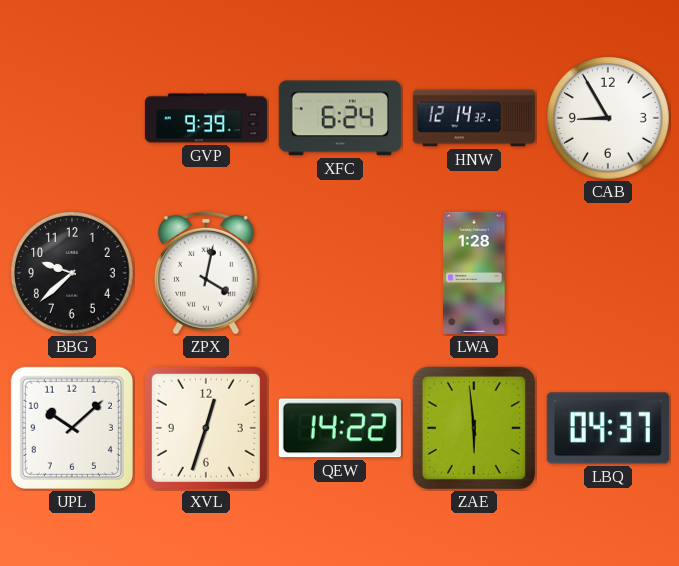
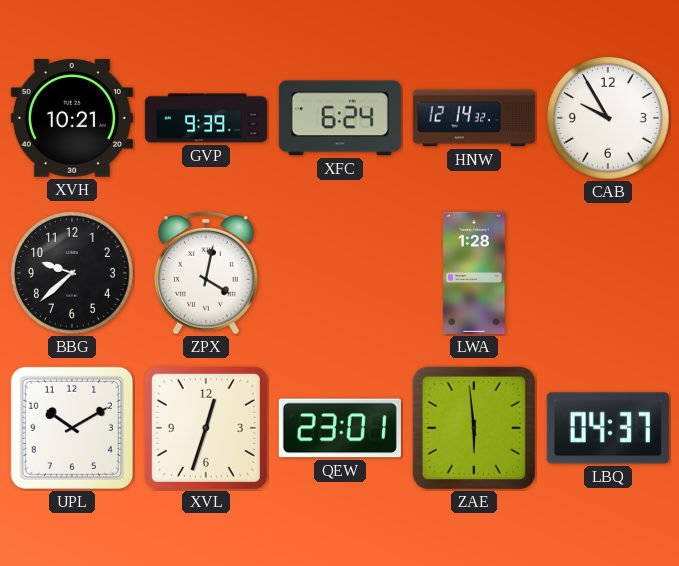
XVH: none -> 10:21 (72, 118)
CAB: 8:55 -> 9:55 (609, 119)
UPL: 10:08 -> 10:10 (72, 428)
QEW: 14:22 -> 23:01 (340, 428)
